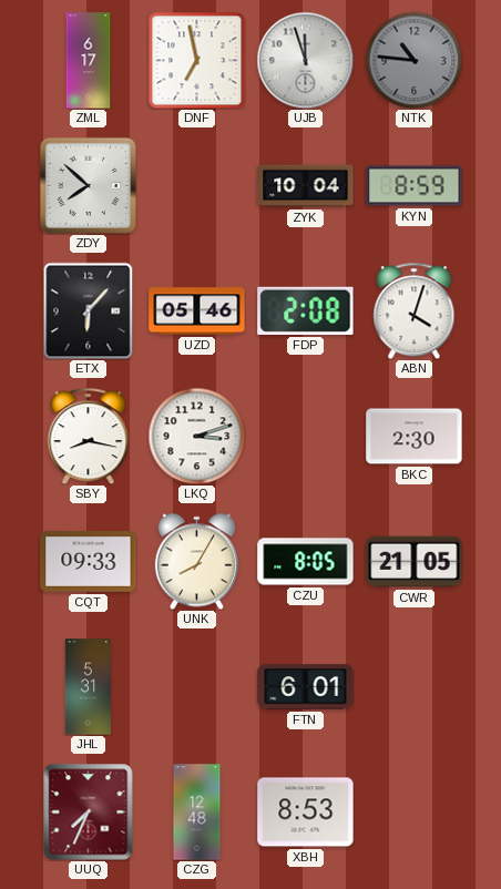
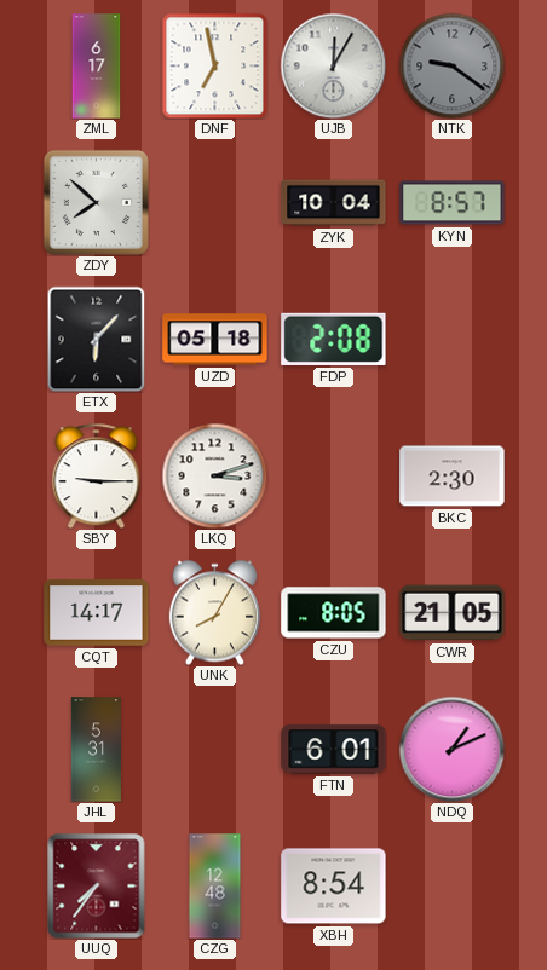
UJB: 11:57 -> 12:05 (333, 65)
NTK: 10:46 -> 9:21 (451, 65)
KYN: 8:59 -> 8:57 (453, 203)
UZD: 05:46 -> 05:18 (215, 340)
ABN: 4:03 -> none (415, 310)
SBY: 8:17 -> 9:15 (97, 475)
CQT: 09:33 -> 14:17 (97, 613)
NDQ: none -> 1:11 (451, 749)
UUQ: 7:34 -> 7:36 (97, 885)
XBH: 8:53 -> 8:54 (334, 887)
